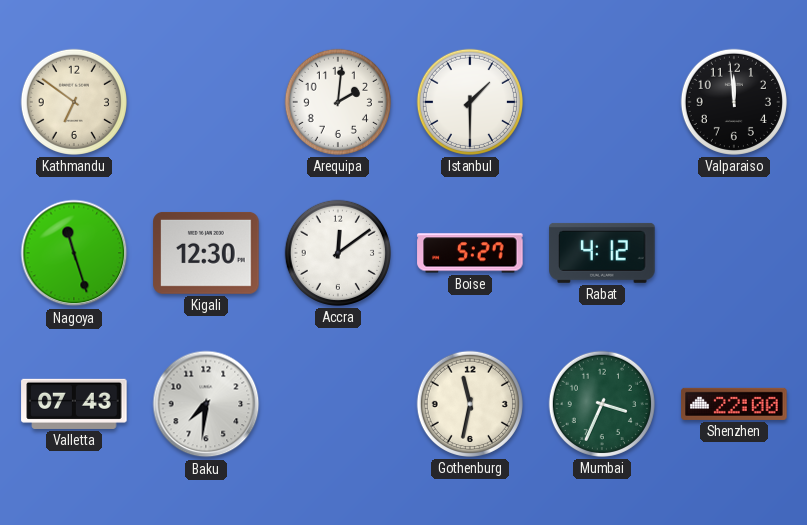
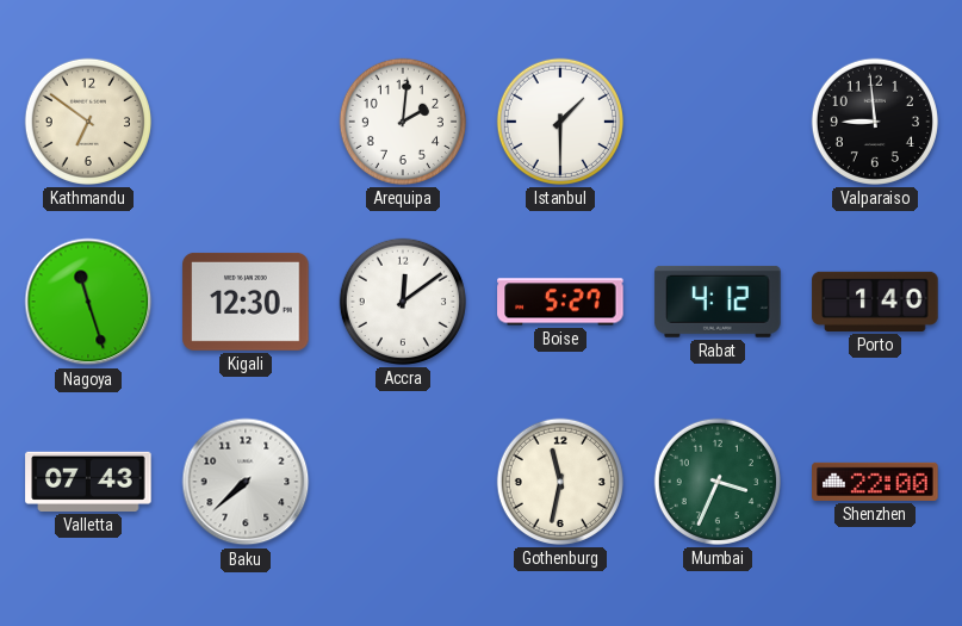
Valparaiso: 11:59 -> 8:59 (875, 122)
Porto: none -> 1:40 (875, 302)
Baku: 7:31 -> 7:38 (246, 482)
